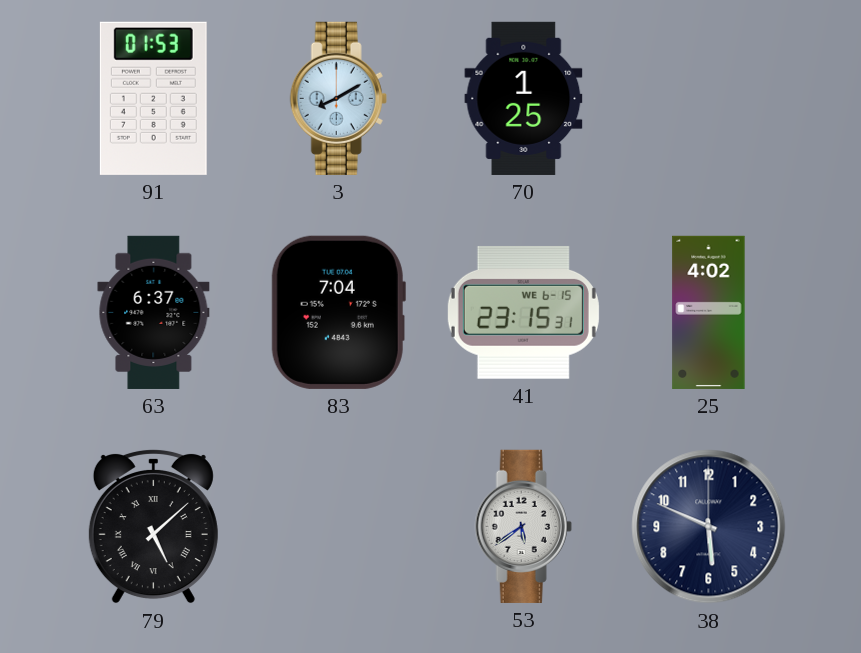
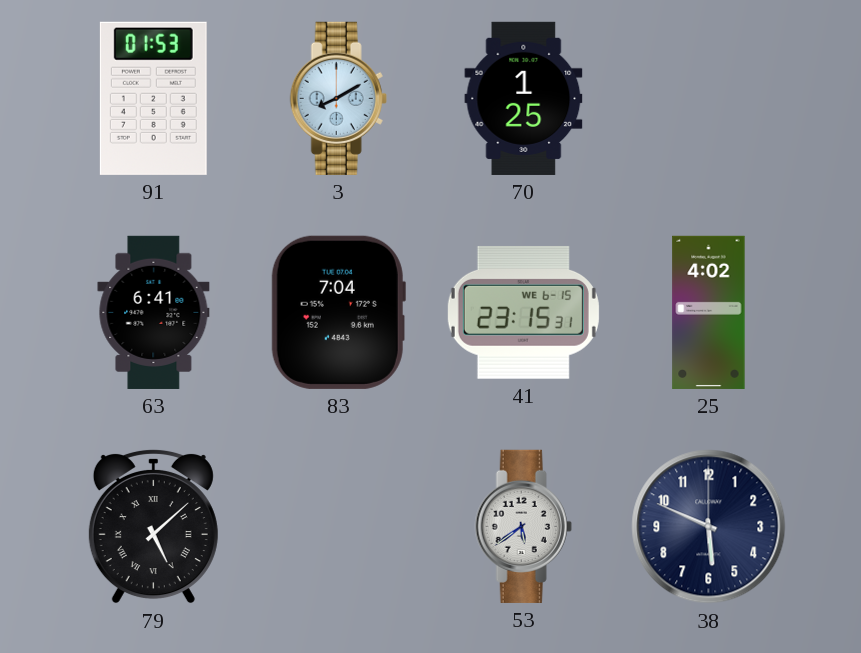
63: 6:37 -> 6:41 (154, 312)
